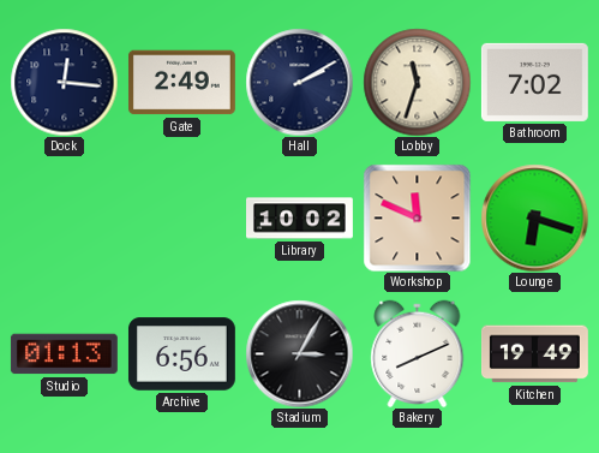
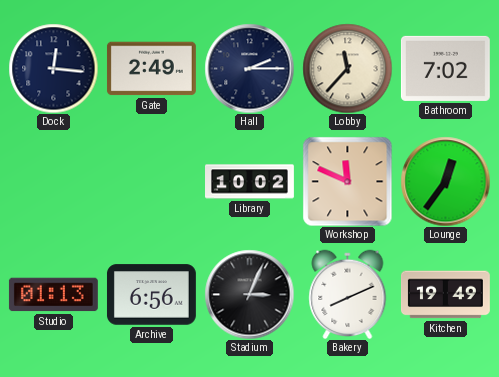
Hall: 2:10 -> 2:15 (249, 68)
Lobby: 11:33 -> 11:37 (347, 68)
Lounge: 6:18 -> 12:36 (445, 181)
Stadium: 3:05 -> 3:04 (249, 294)
